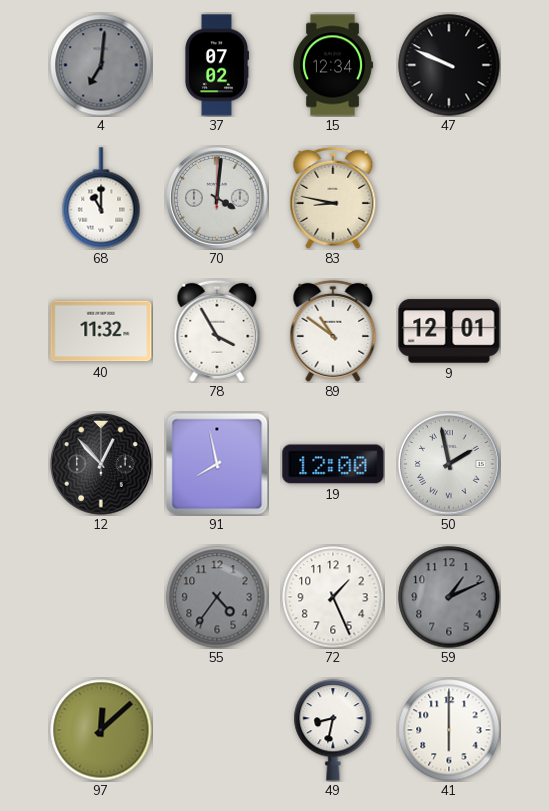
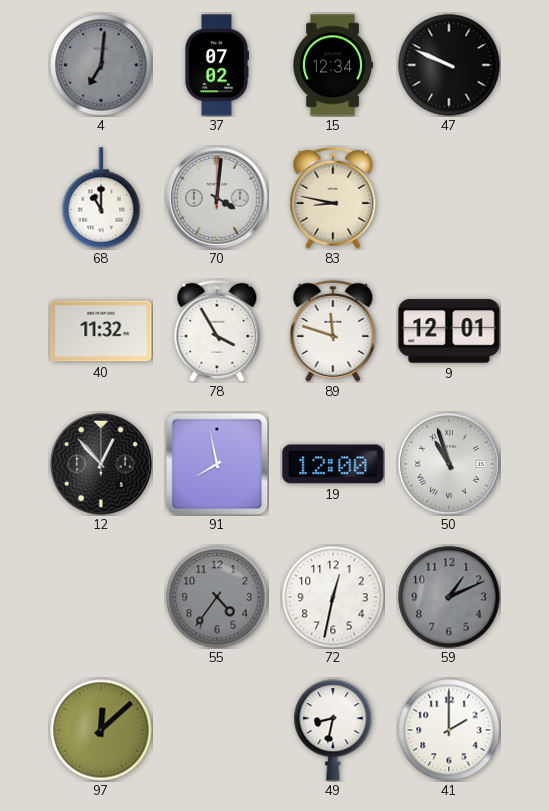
89: 10:51 -> 11:48 (333, 331)
50: 1:58 -> 10:57 (449, 464)
72: 1:26 -> 12:32 (333, 597)
41: 6:00 -> 2:00 (449, 730)
